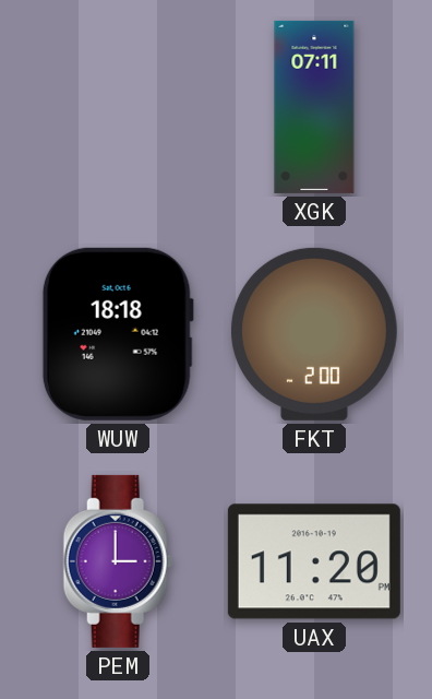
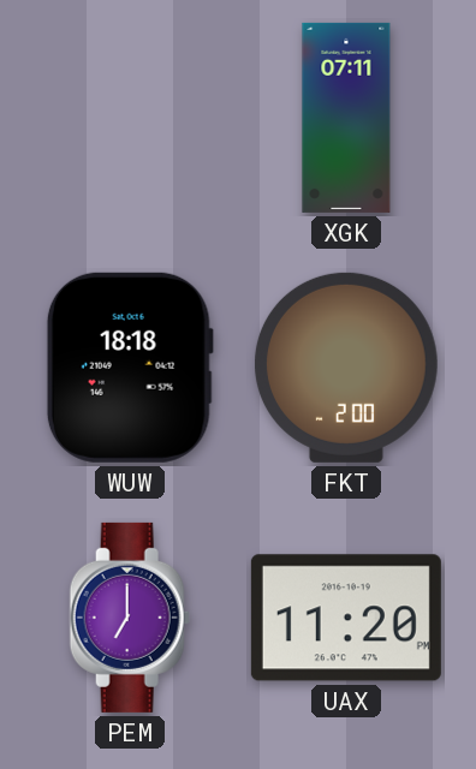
PEM: 3:00 -> 7:00 (130, 618)
